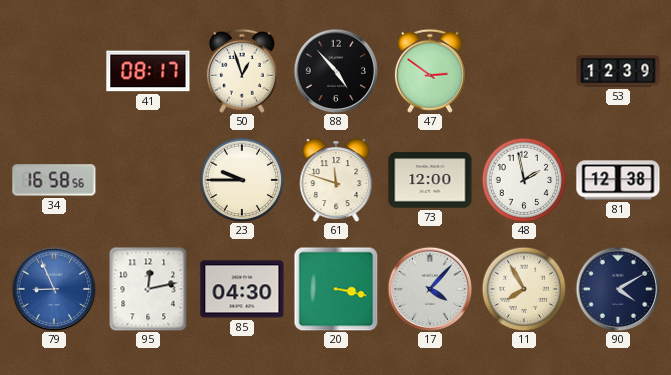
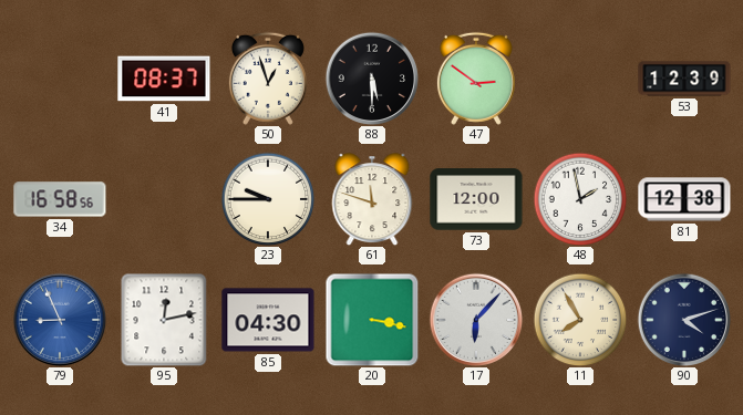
41: 08:17 -> 08:37 (164, 79)
88: 4:53 -> 5:30 (372, 79)
17: 4:07 -> 6:07 (476, 320)
90: 4:10 -> 4:12 (684, 320)
